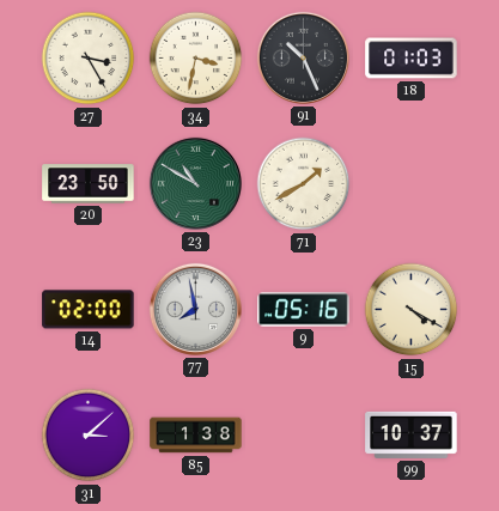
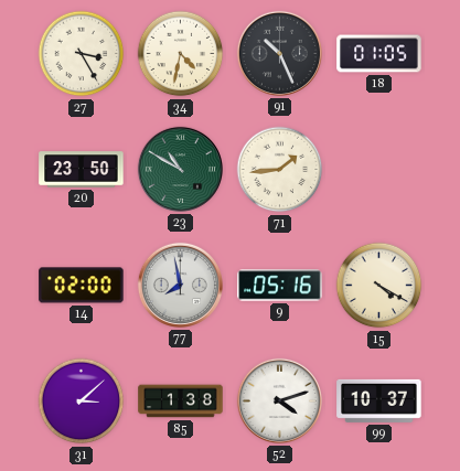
34: 3:32 -> 4:32 (181, 54)
18: 01:03 -> 01:05 (379, 54)
71: 1:40 -> 1:44 (280, 170)
52: none -> 4:12 (279, 400)
